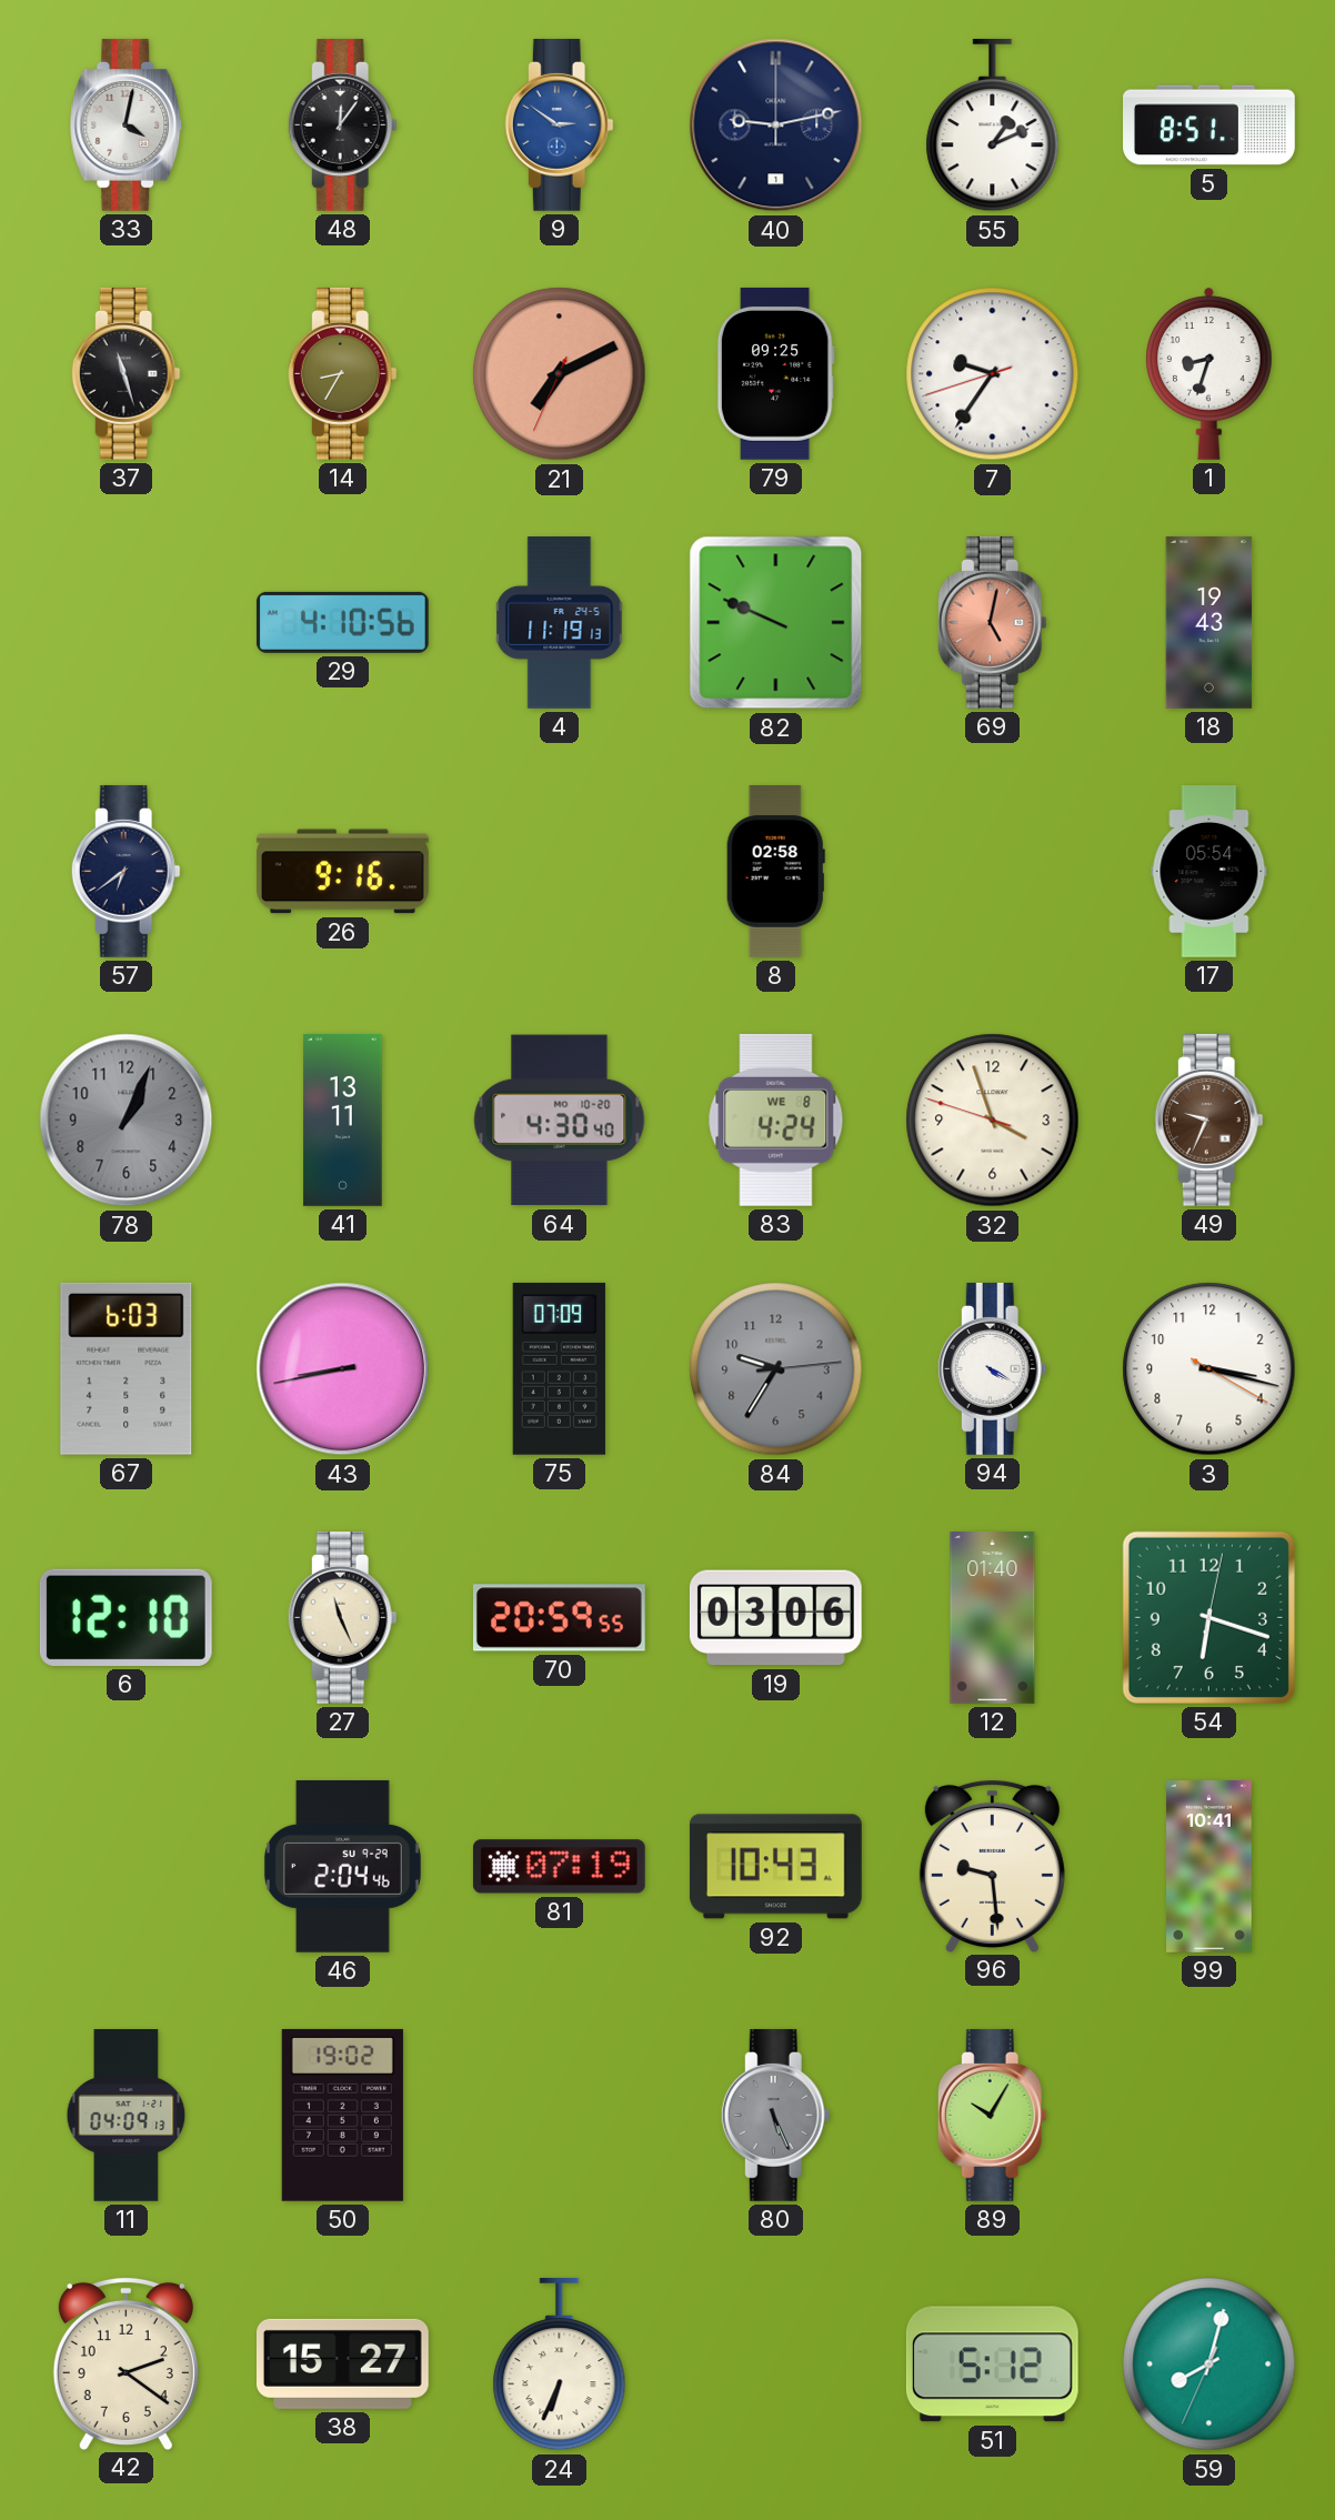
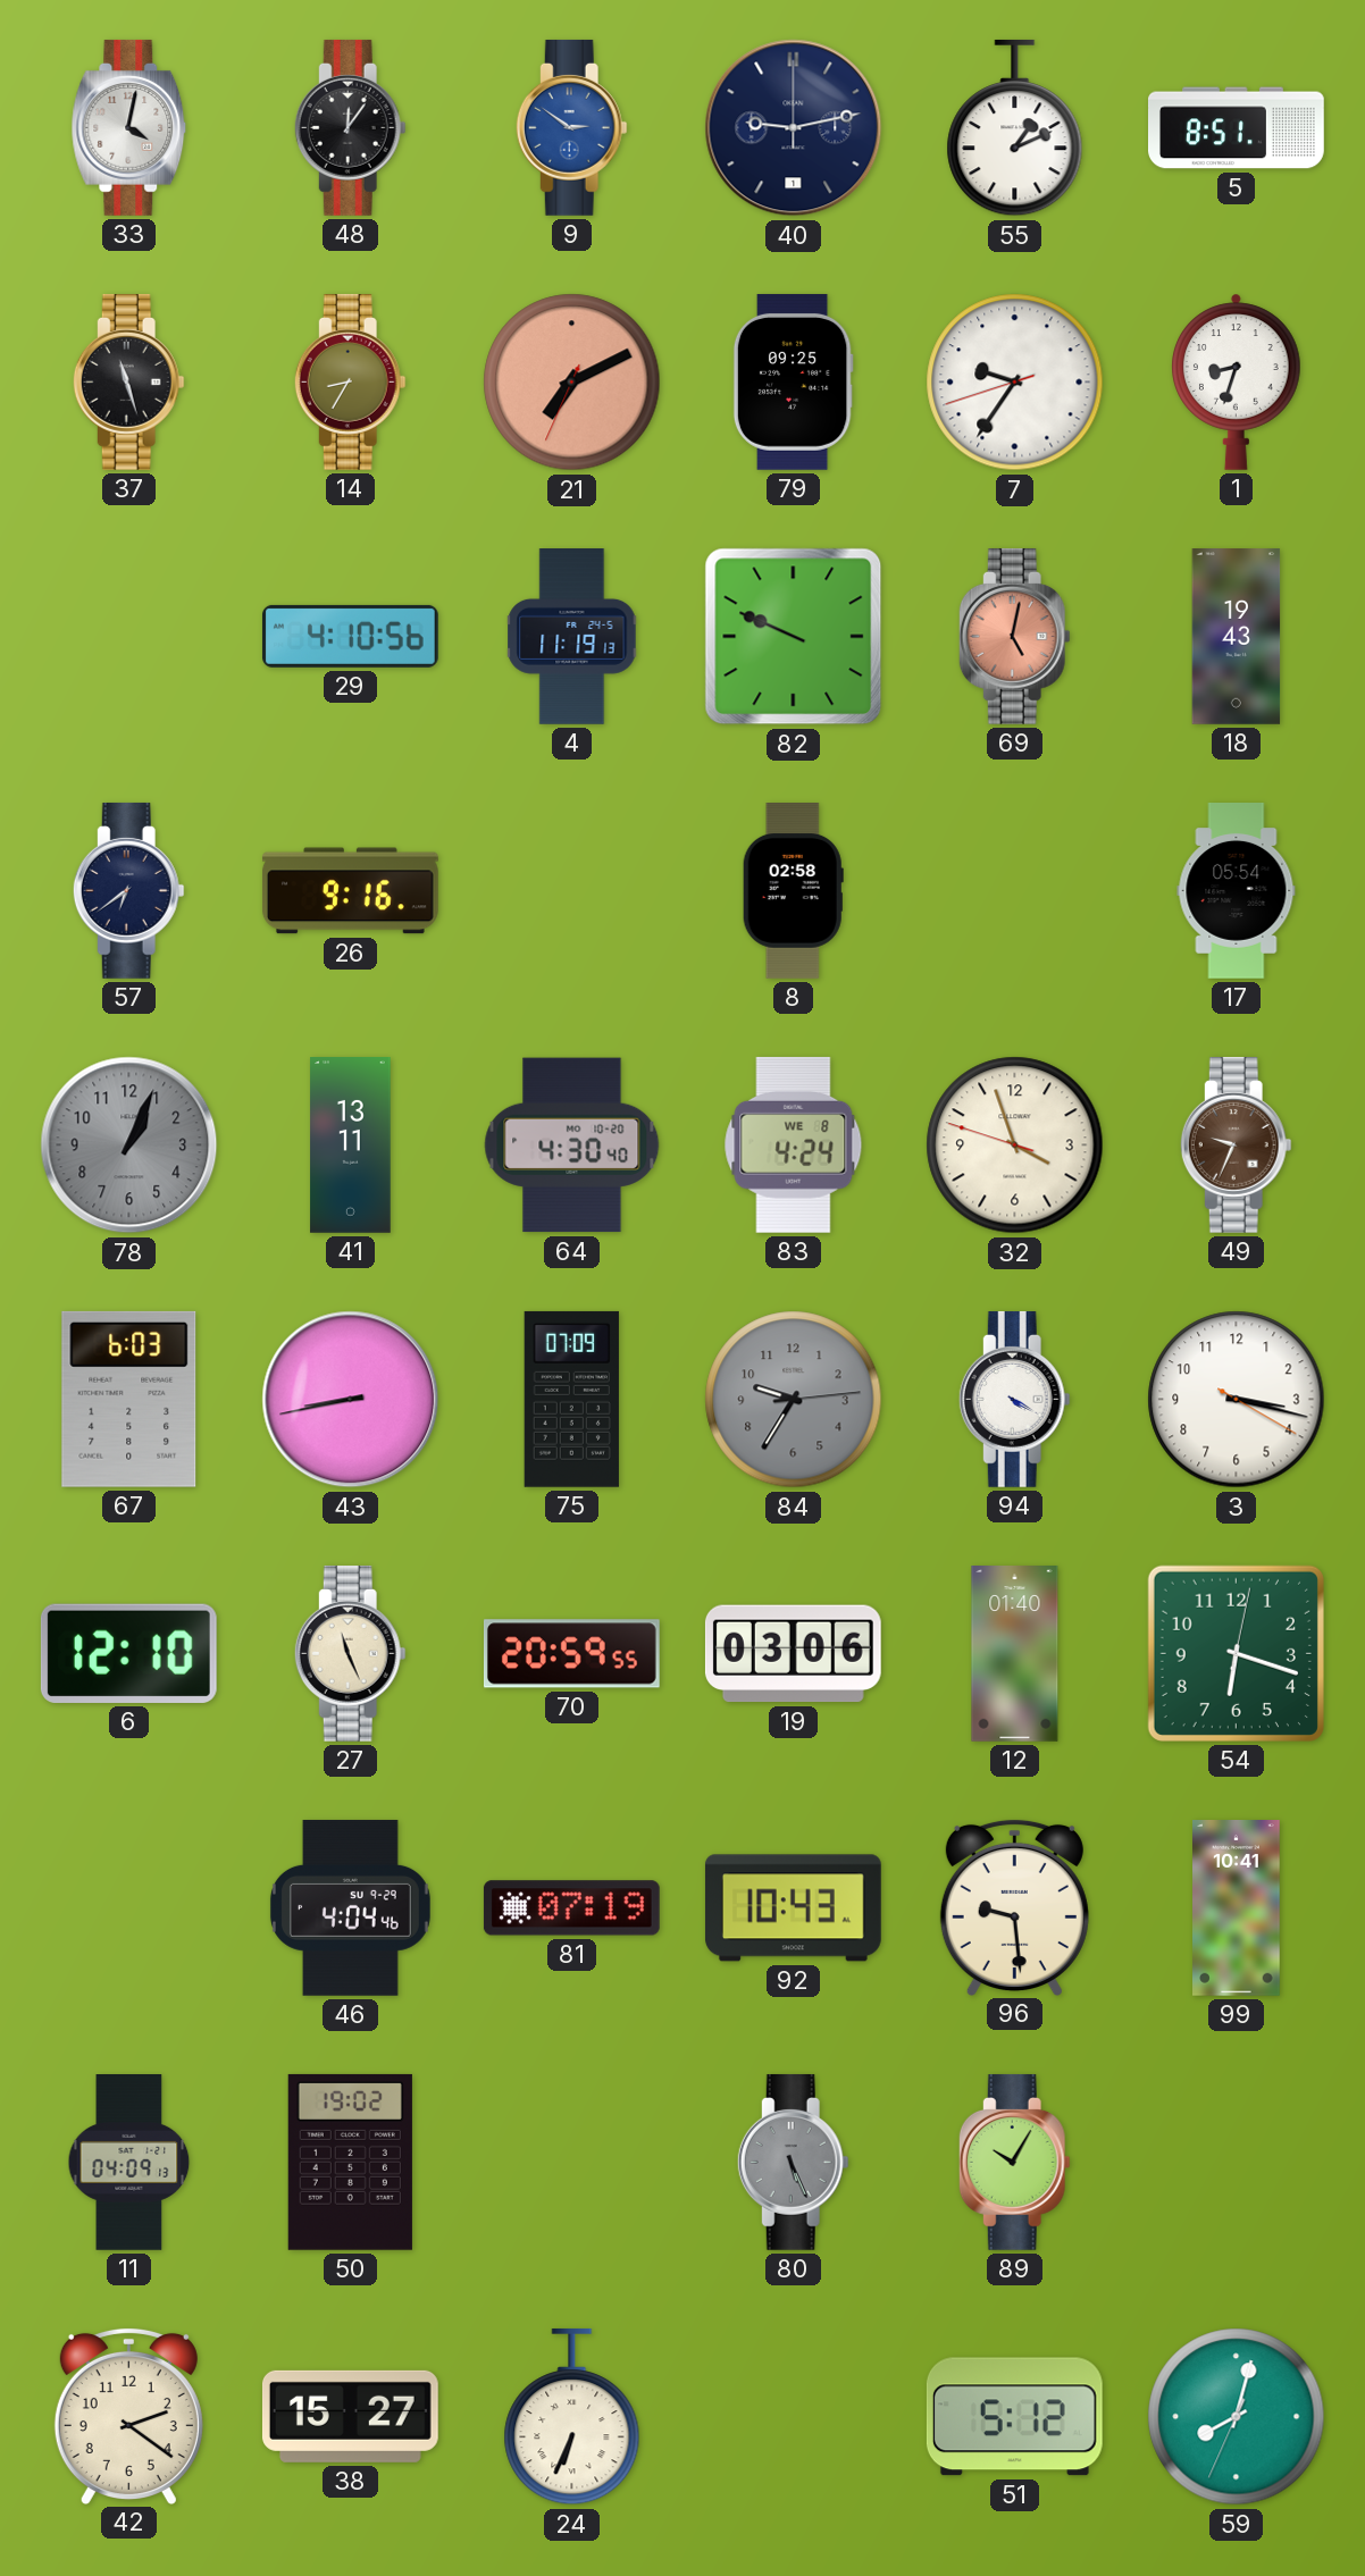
46: 2:04 -> 4:04 (350, 1908)
